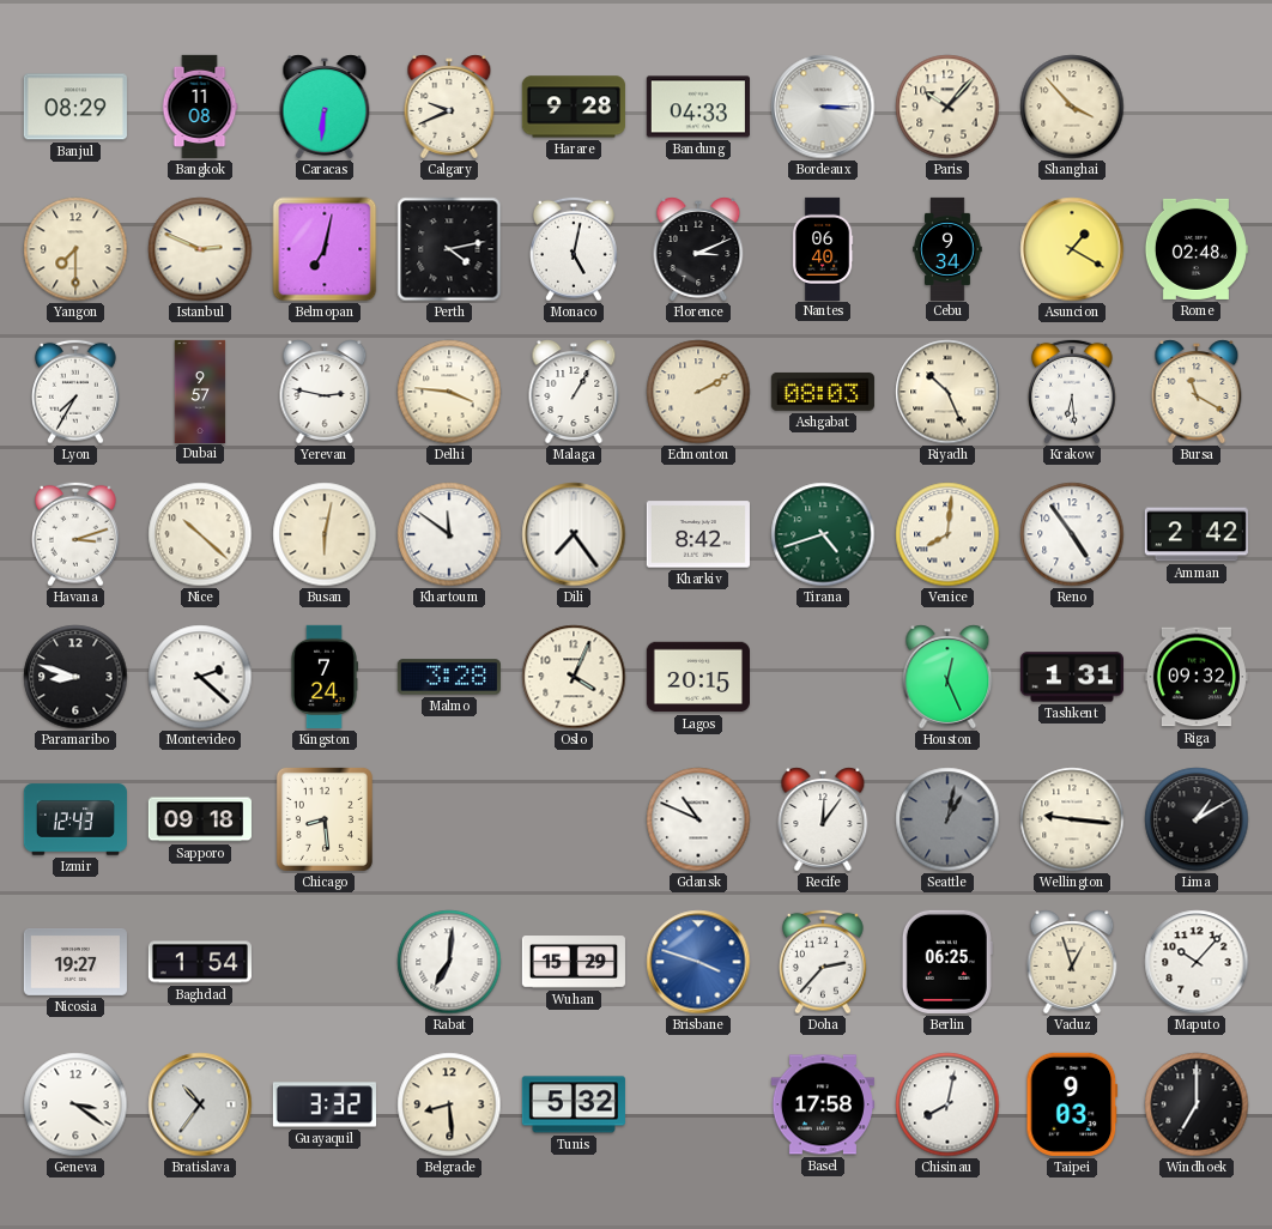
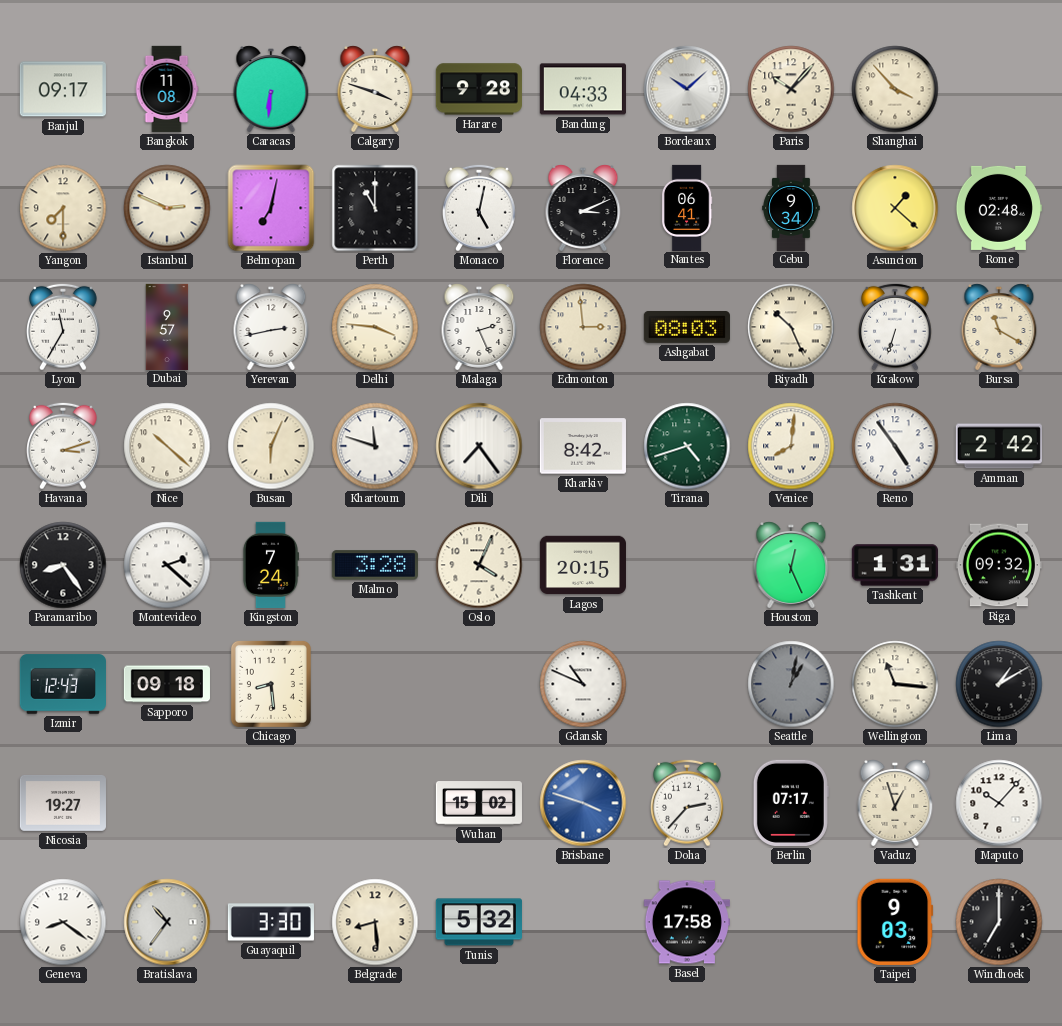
Banjul: 08:29 -> 09:17 (63, 89)
Calgary: 9:41 -> 3:48 (375, 89)
Bordeaux: 3:15 -> 10:08 (687, 89)
Perth: 4:13 -> 11:00 (375, 208)
Nantes: 06:40 -> 06:41 (687, 207)
Asuncion: 1:20 -> 1:22 (895, 208)
Lyon: 7:35 -> 11:35 (64, 327)
Yerevan: 2:47 -> 2:43 (271, 327)
Malaga: 1:05 -> 2:26 (479, 327)
Edmonton: 2:10 -> 2:59 (583, 327)
Krakow: 6:29 -> 6:33 (896, 327)
Busan: 6:02 -> 6:04 (271, 446)
Khartoum: 11:51 -> 11:48 (375, 446)
Paramaribo: 8:48 -> 8:24 (63, 565)
Recife: 12:06 -> none (823, 819)
Wellington: 9:16 -> 11:16 (895, 684)
Baghdad: 1:54 -> none (200, 962)
Rabat: 7:01 -> none (449, 962)
Wuhan: 15:29 -> 15:02 (479, 803)
Berlin: 06:25 -> 07:17 (791, 803)
Geneva: 3:21 -> 8:21 (63, 922)
Guayaquil: 3:32 -> 3:30 (271, 922)
Chisinau: 8:02 -> none (947, 1104)
